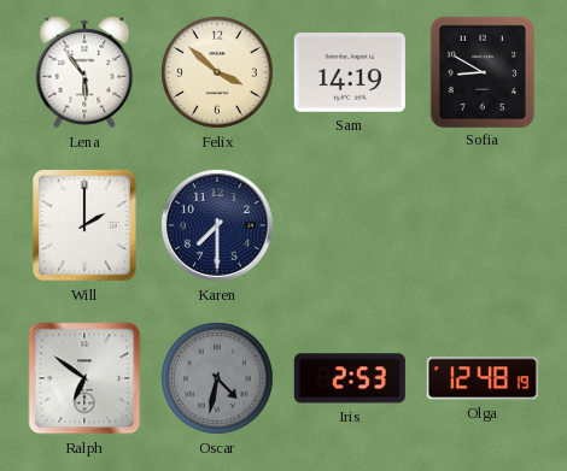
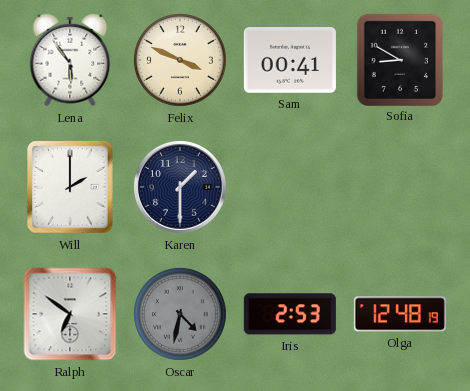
Felix: 3:52 -> 3:49 (181, 61)
Sam: 14:19 -> 00:41 (290, 60)
Karen: 7:30 -> 1:30 (180, 187)
